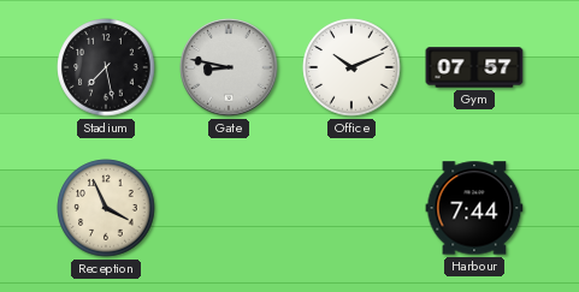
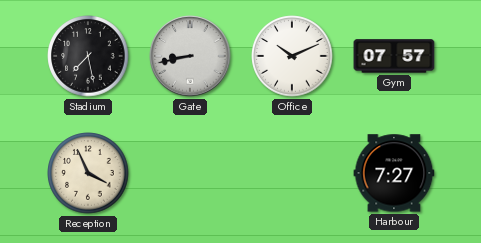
Gate: 8:47 -> 8:43 (190, 56)
Harbour: 7:44 -> 7:27 (394, 173)
